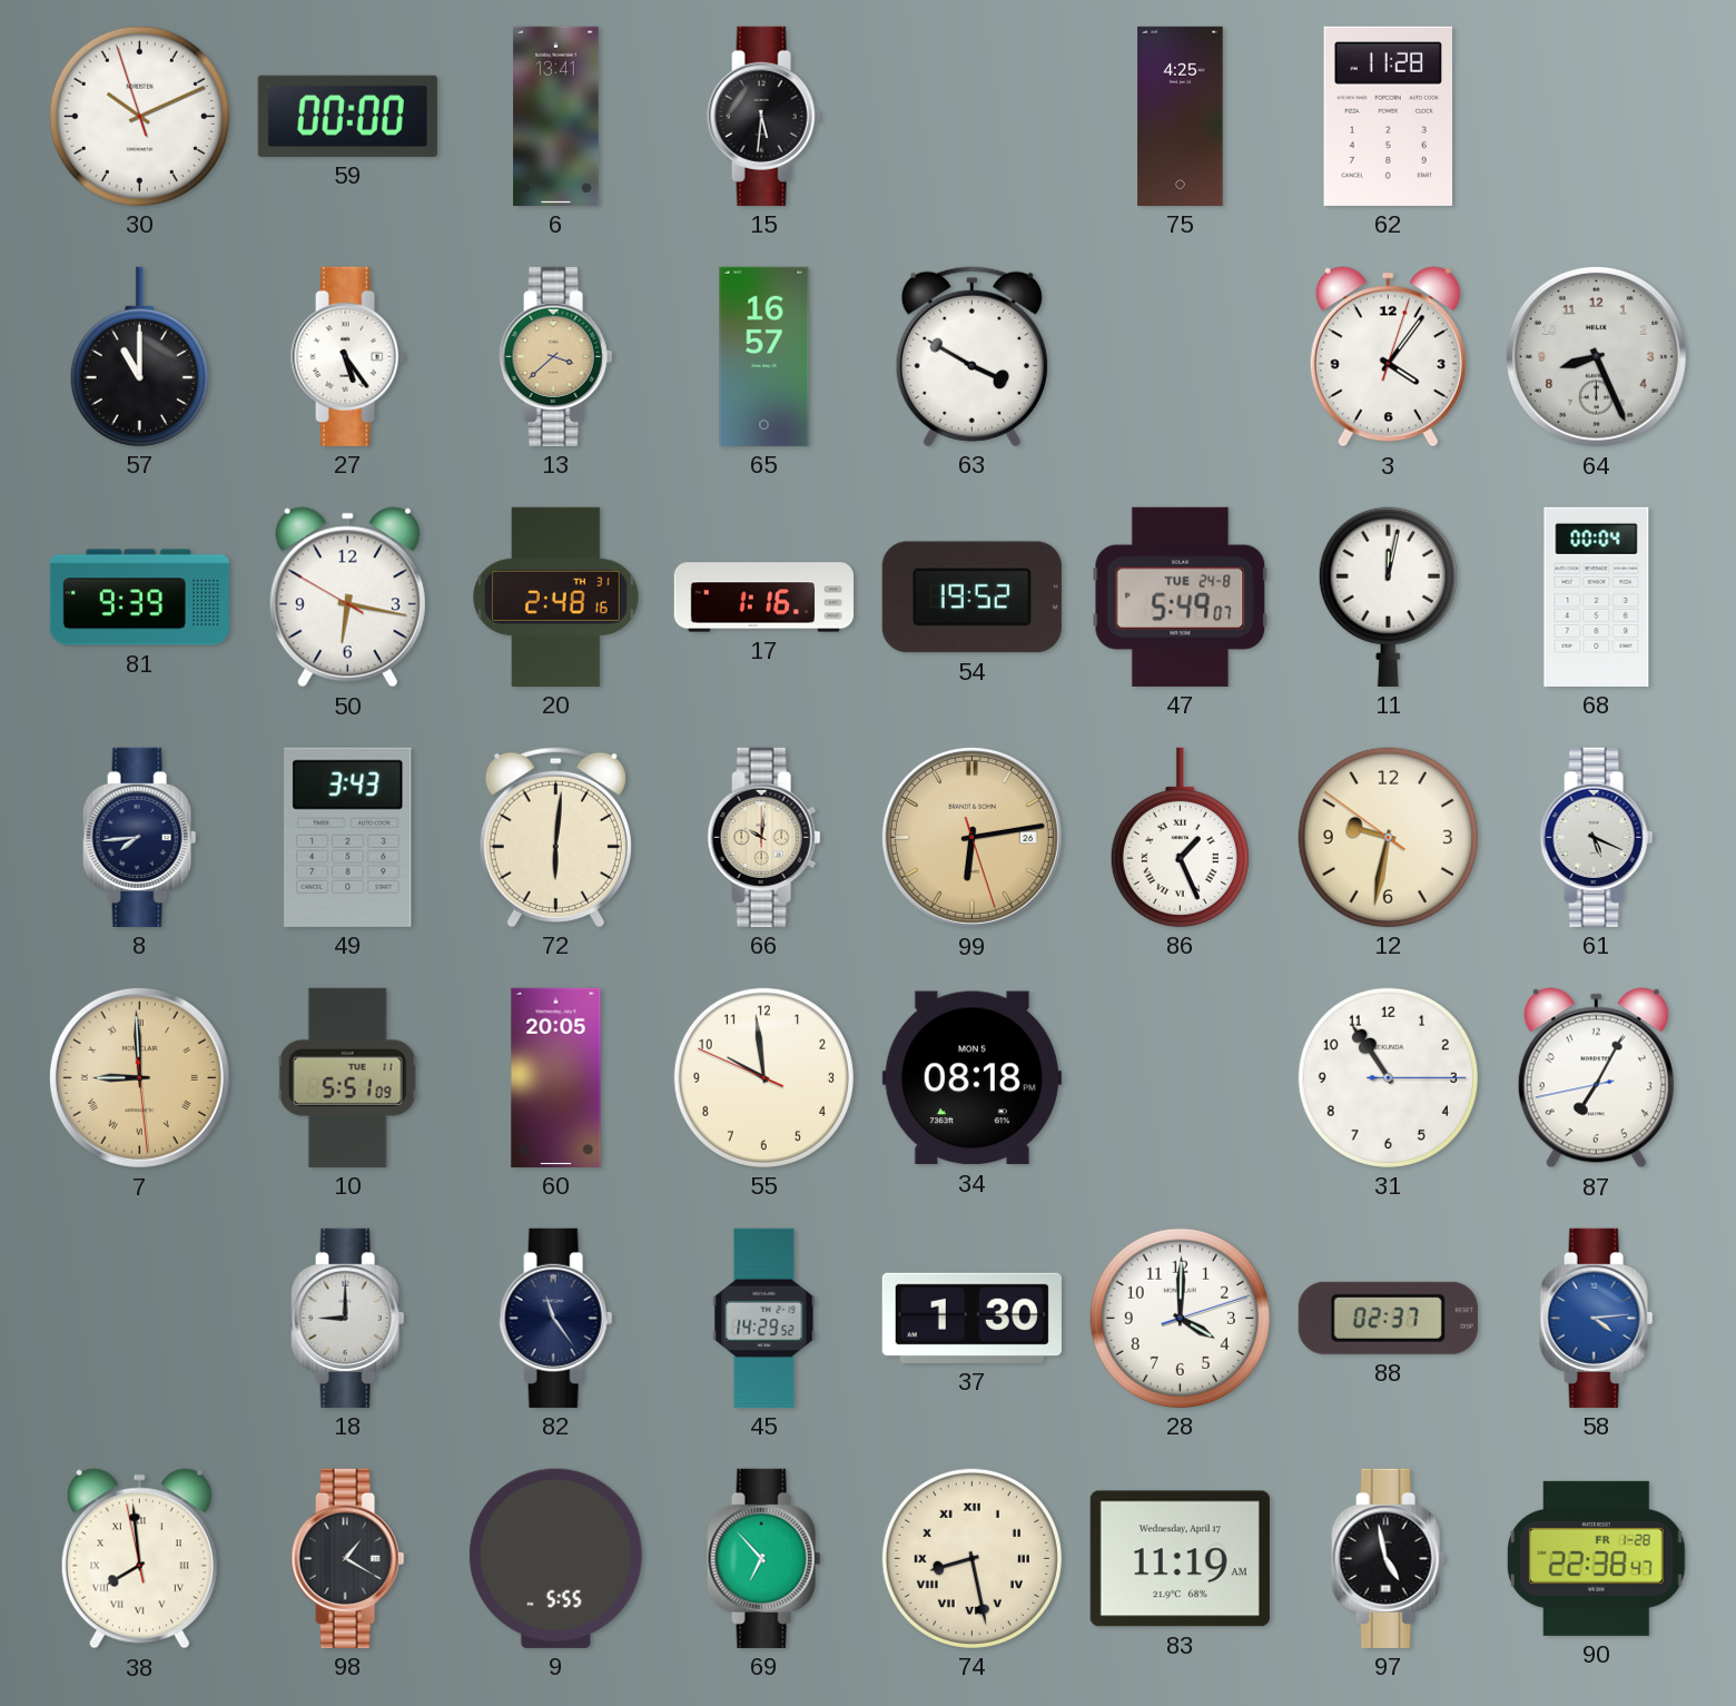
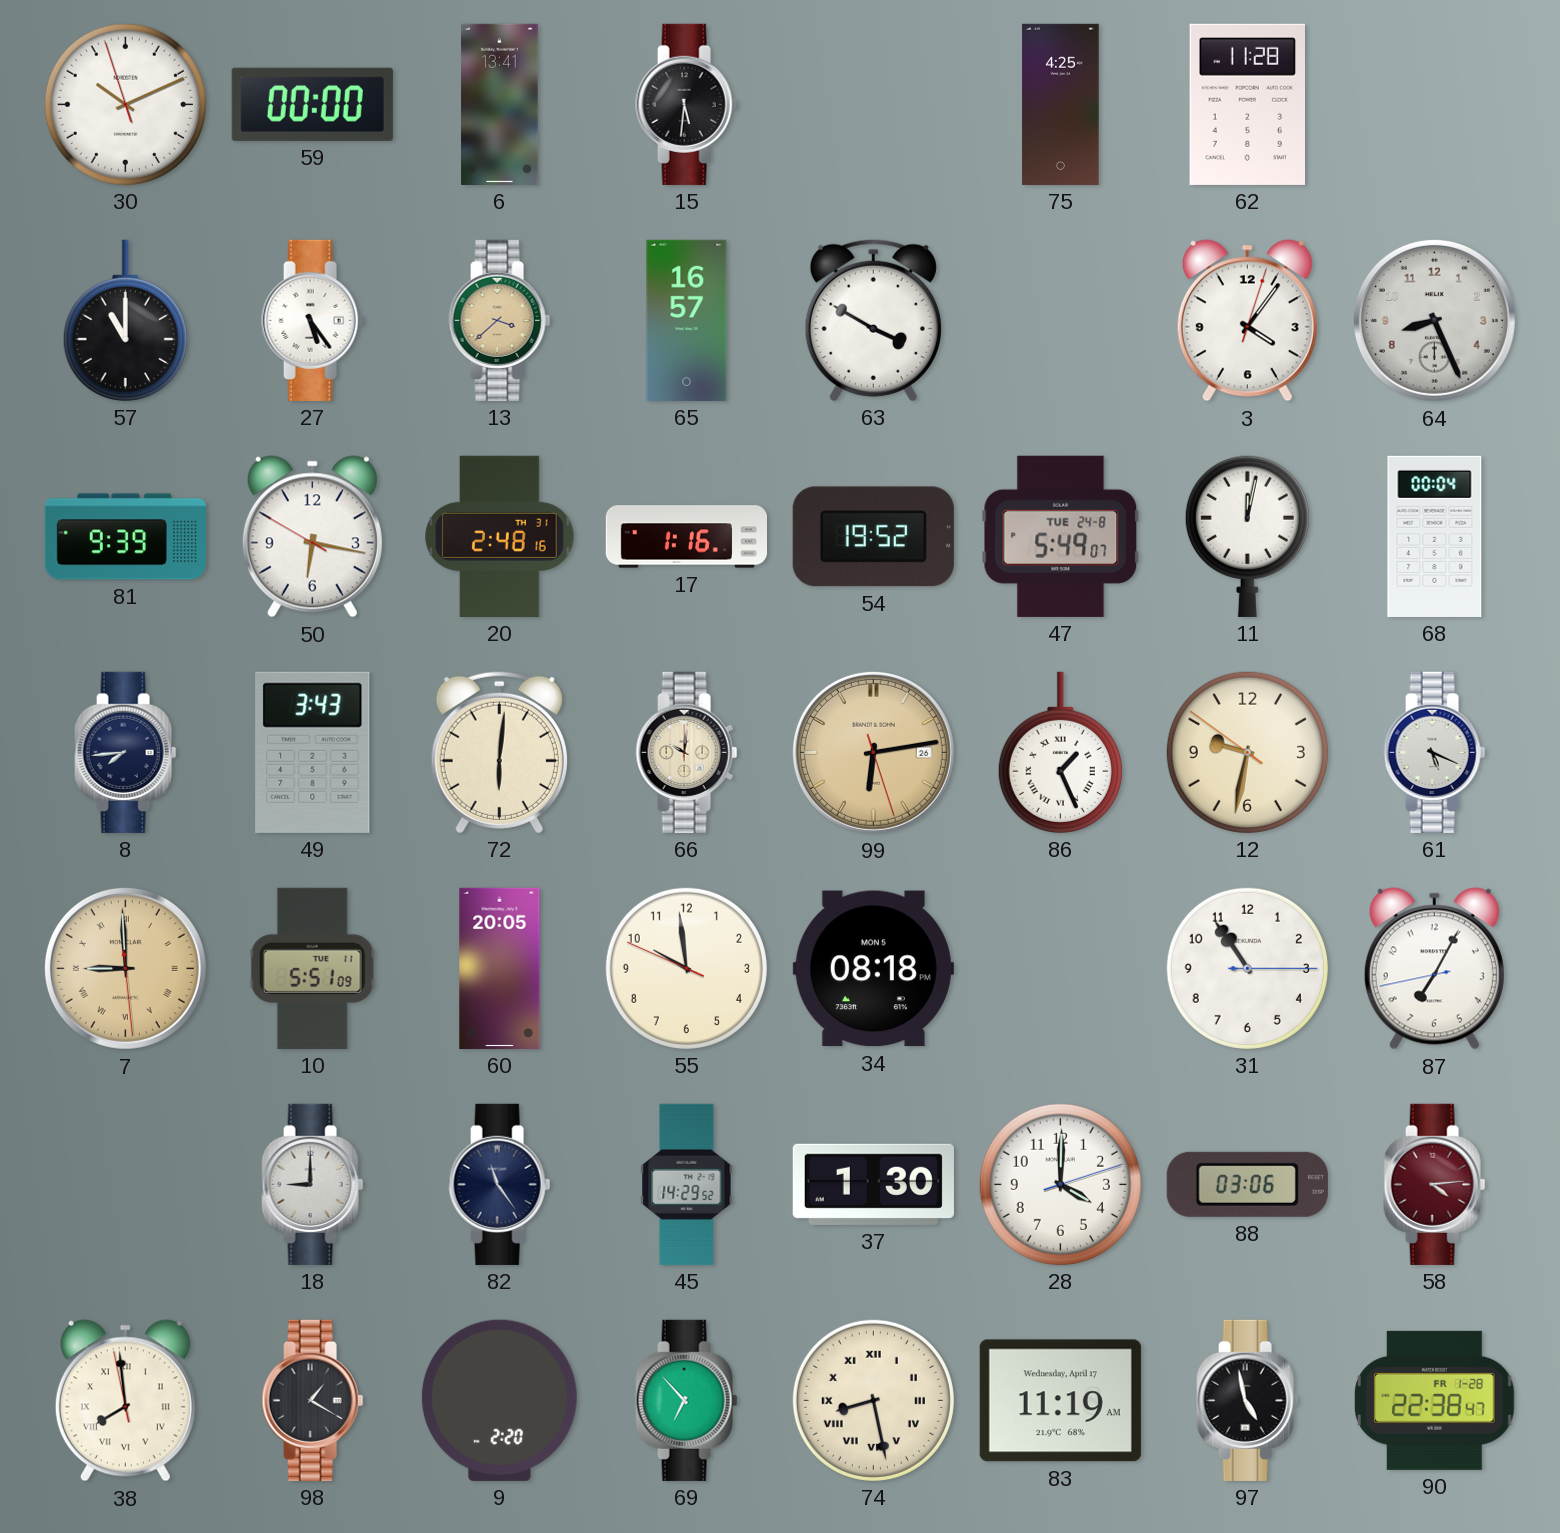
88: 02:37 -> 03:06 (1247, 1184)
58 dial: blue -> burgundy (1435, 1184)
9: 5:55 -> 2:20 (499, 1400)
